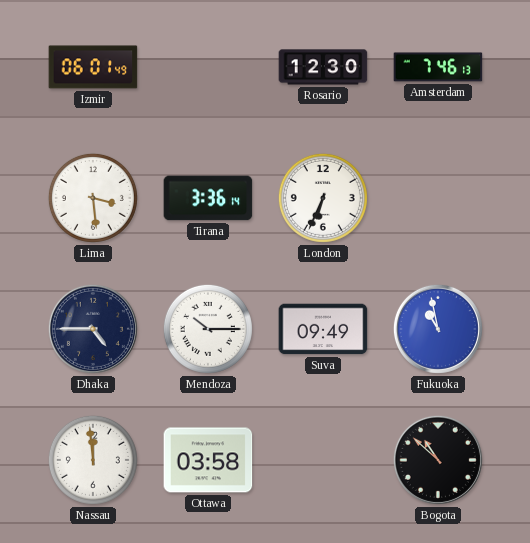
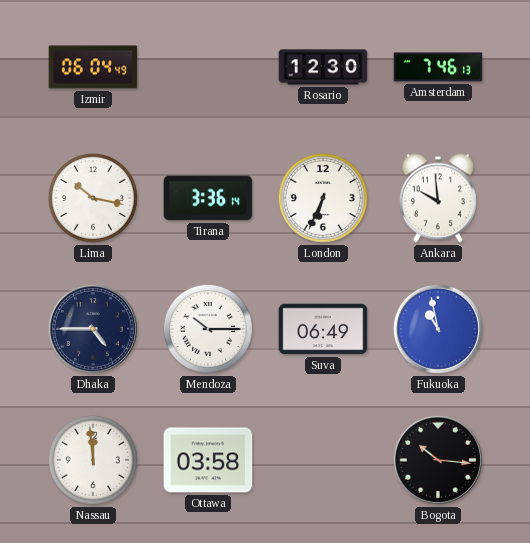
Izmir: 06:01 -> 06:04 (93, 67)
Lima: 3:29 -> 10:17 (93, 198)
Ankara: none -> 9:59 (438, 198)
Suva: 09:49 -> 06:49 (323, 329)
Bogota: 10:52 -> 10:16 (438, 460)
